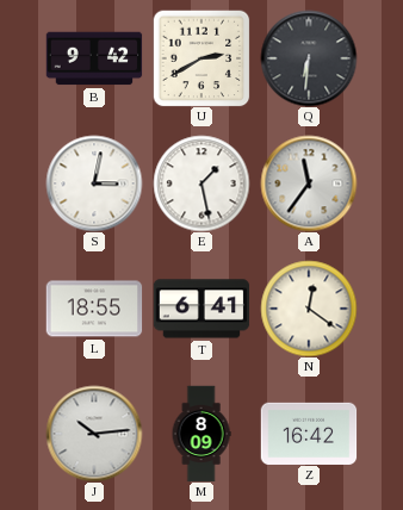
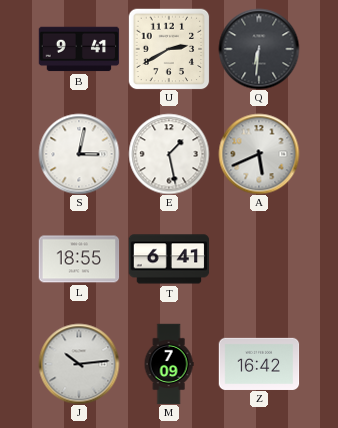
B: 9:42 -> 9:41 (79, 49)
A: 11:36 -> 5:41 (259, 154)
N: 12:21 -> none (309, 309)
M: 8:09 -> 7:09 (169, 364)
